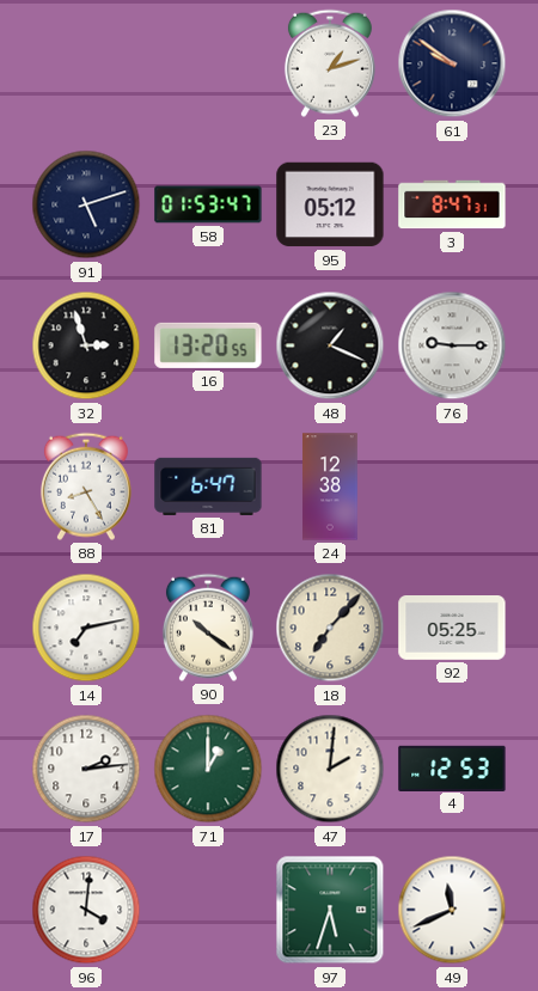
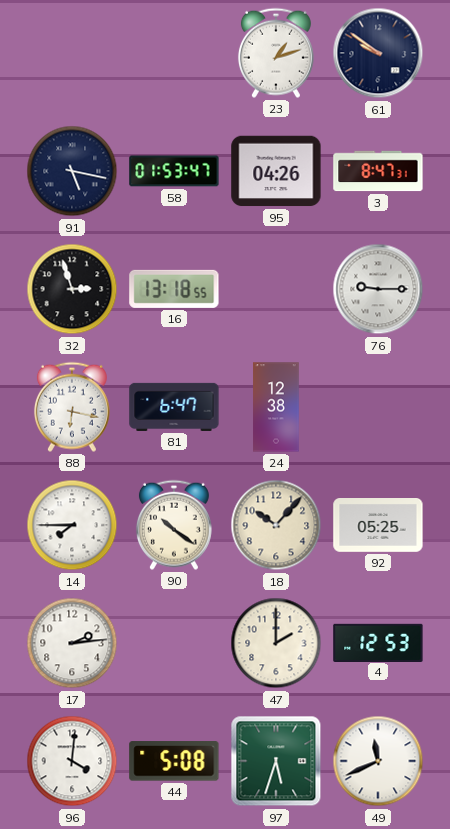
91: 5:12 -> 5:17 (72, 171)
95: 05:12 -> 04:26 (276, 171)
16: 13:20 -> 13:18 (174, 289)
48: 1:19 -> none (330, 345)
88: 8:25 -> 6:17 (72, 407)
14: 7:13 -> 7:45 (72, 525)
18: 7:07 -> 10:07 (276, 525)
71: 1:00 -> none (208, 769)
47: 2:01 -> 2:00 (276, 643)
44: none -> 5:08 (174, 761)
